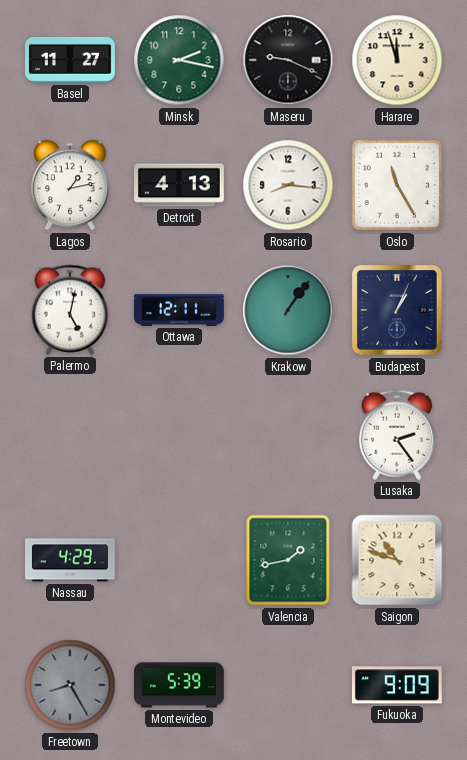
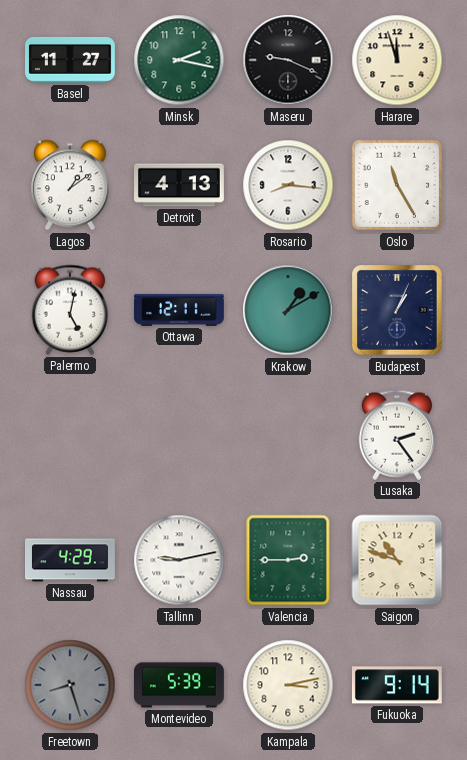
Lagos: 1:13 -> 1:09 (71, 185)
Krakow: 1:06 -> 1:10 (288, 310)
Tallinn: none -> 9:13 (179, 560)
Valencia: 1:43 -> 2:45 (288, 560)
Freetown: 8:25 -> 8:27 (70, 685)
Kampala: none -> 3:13 (288, 685)
Fukuoka: 9:09 -> 9:14 (397, 685)
